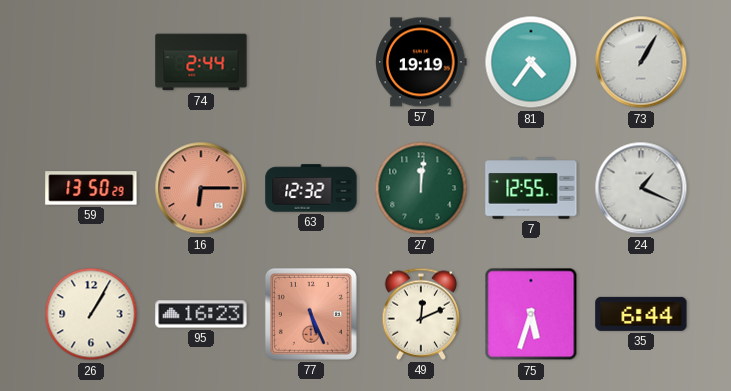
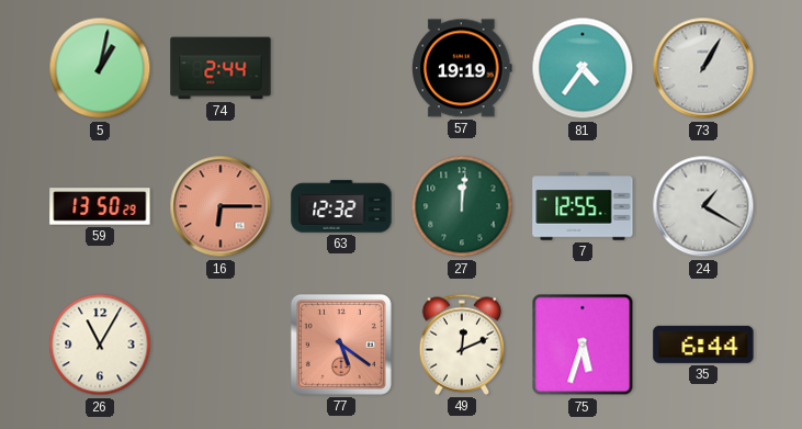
5: none -> 1:02 (100, 68)
24: 1:19 -> 1:20 (703, 206)
26: 1:05 -> 11:05 (100, 345)
95: 16:23 -> none (201, 314)
77: 5:26 -> 5:21 (341, 345)
